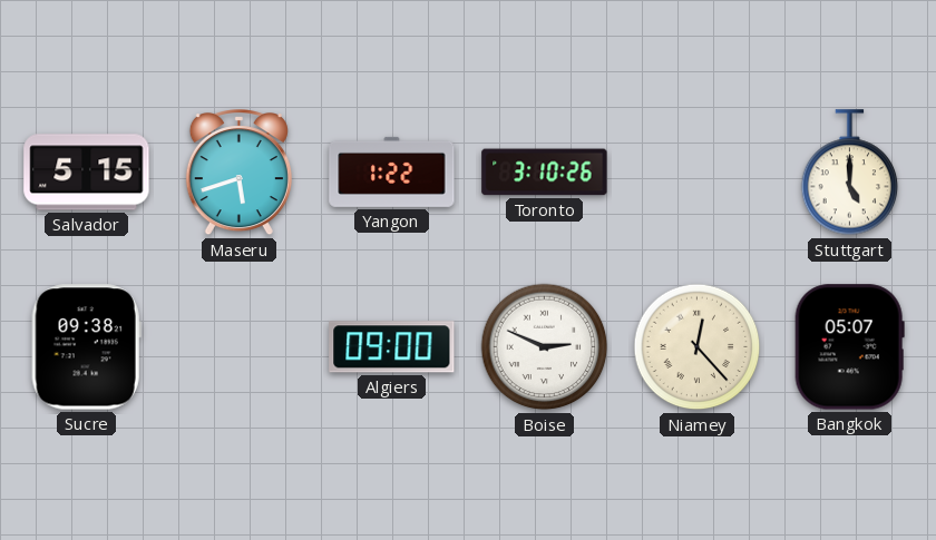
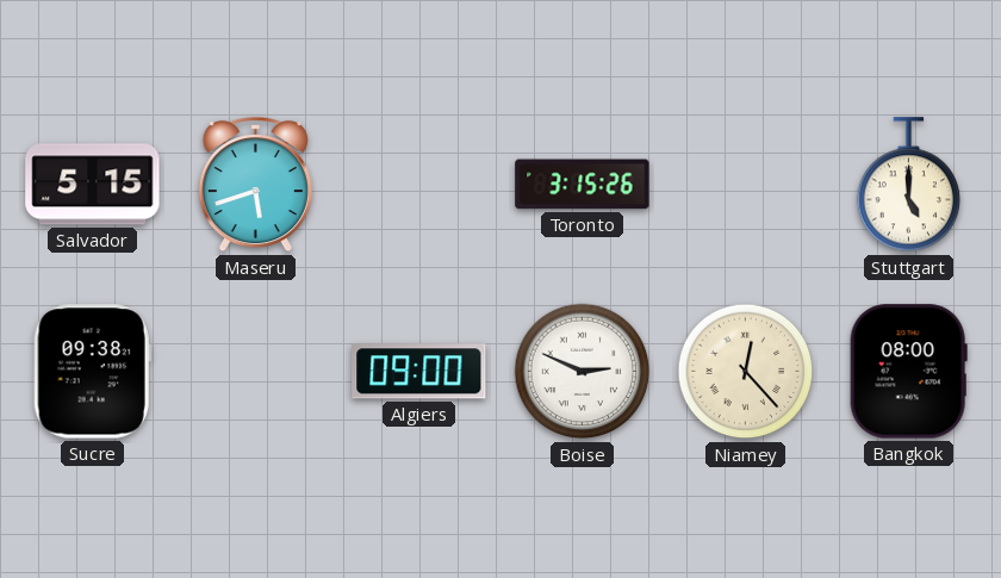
Yangon: 1:22 -> none (392, 171)
Toronto: 3:10 -> 3:15 (583, 185)
Bangkok: 05:07 -> 08:00 (908, 372)
